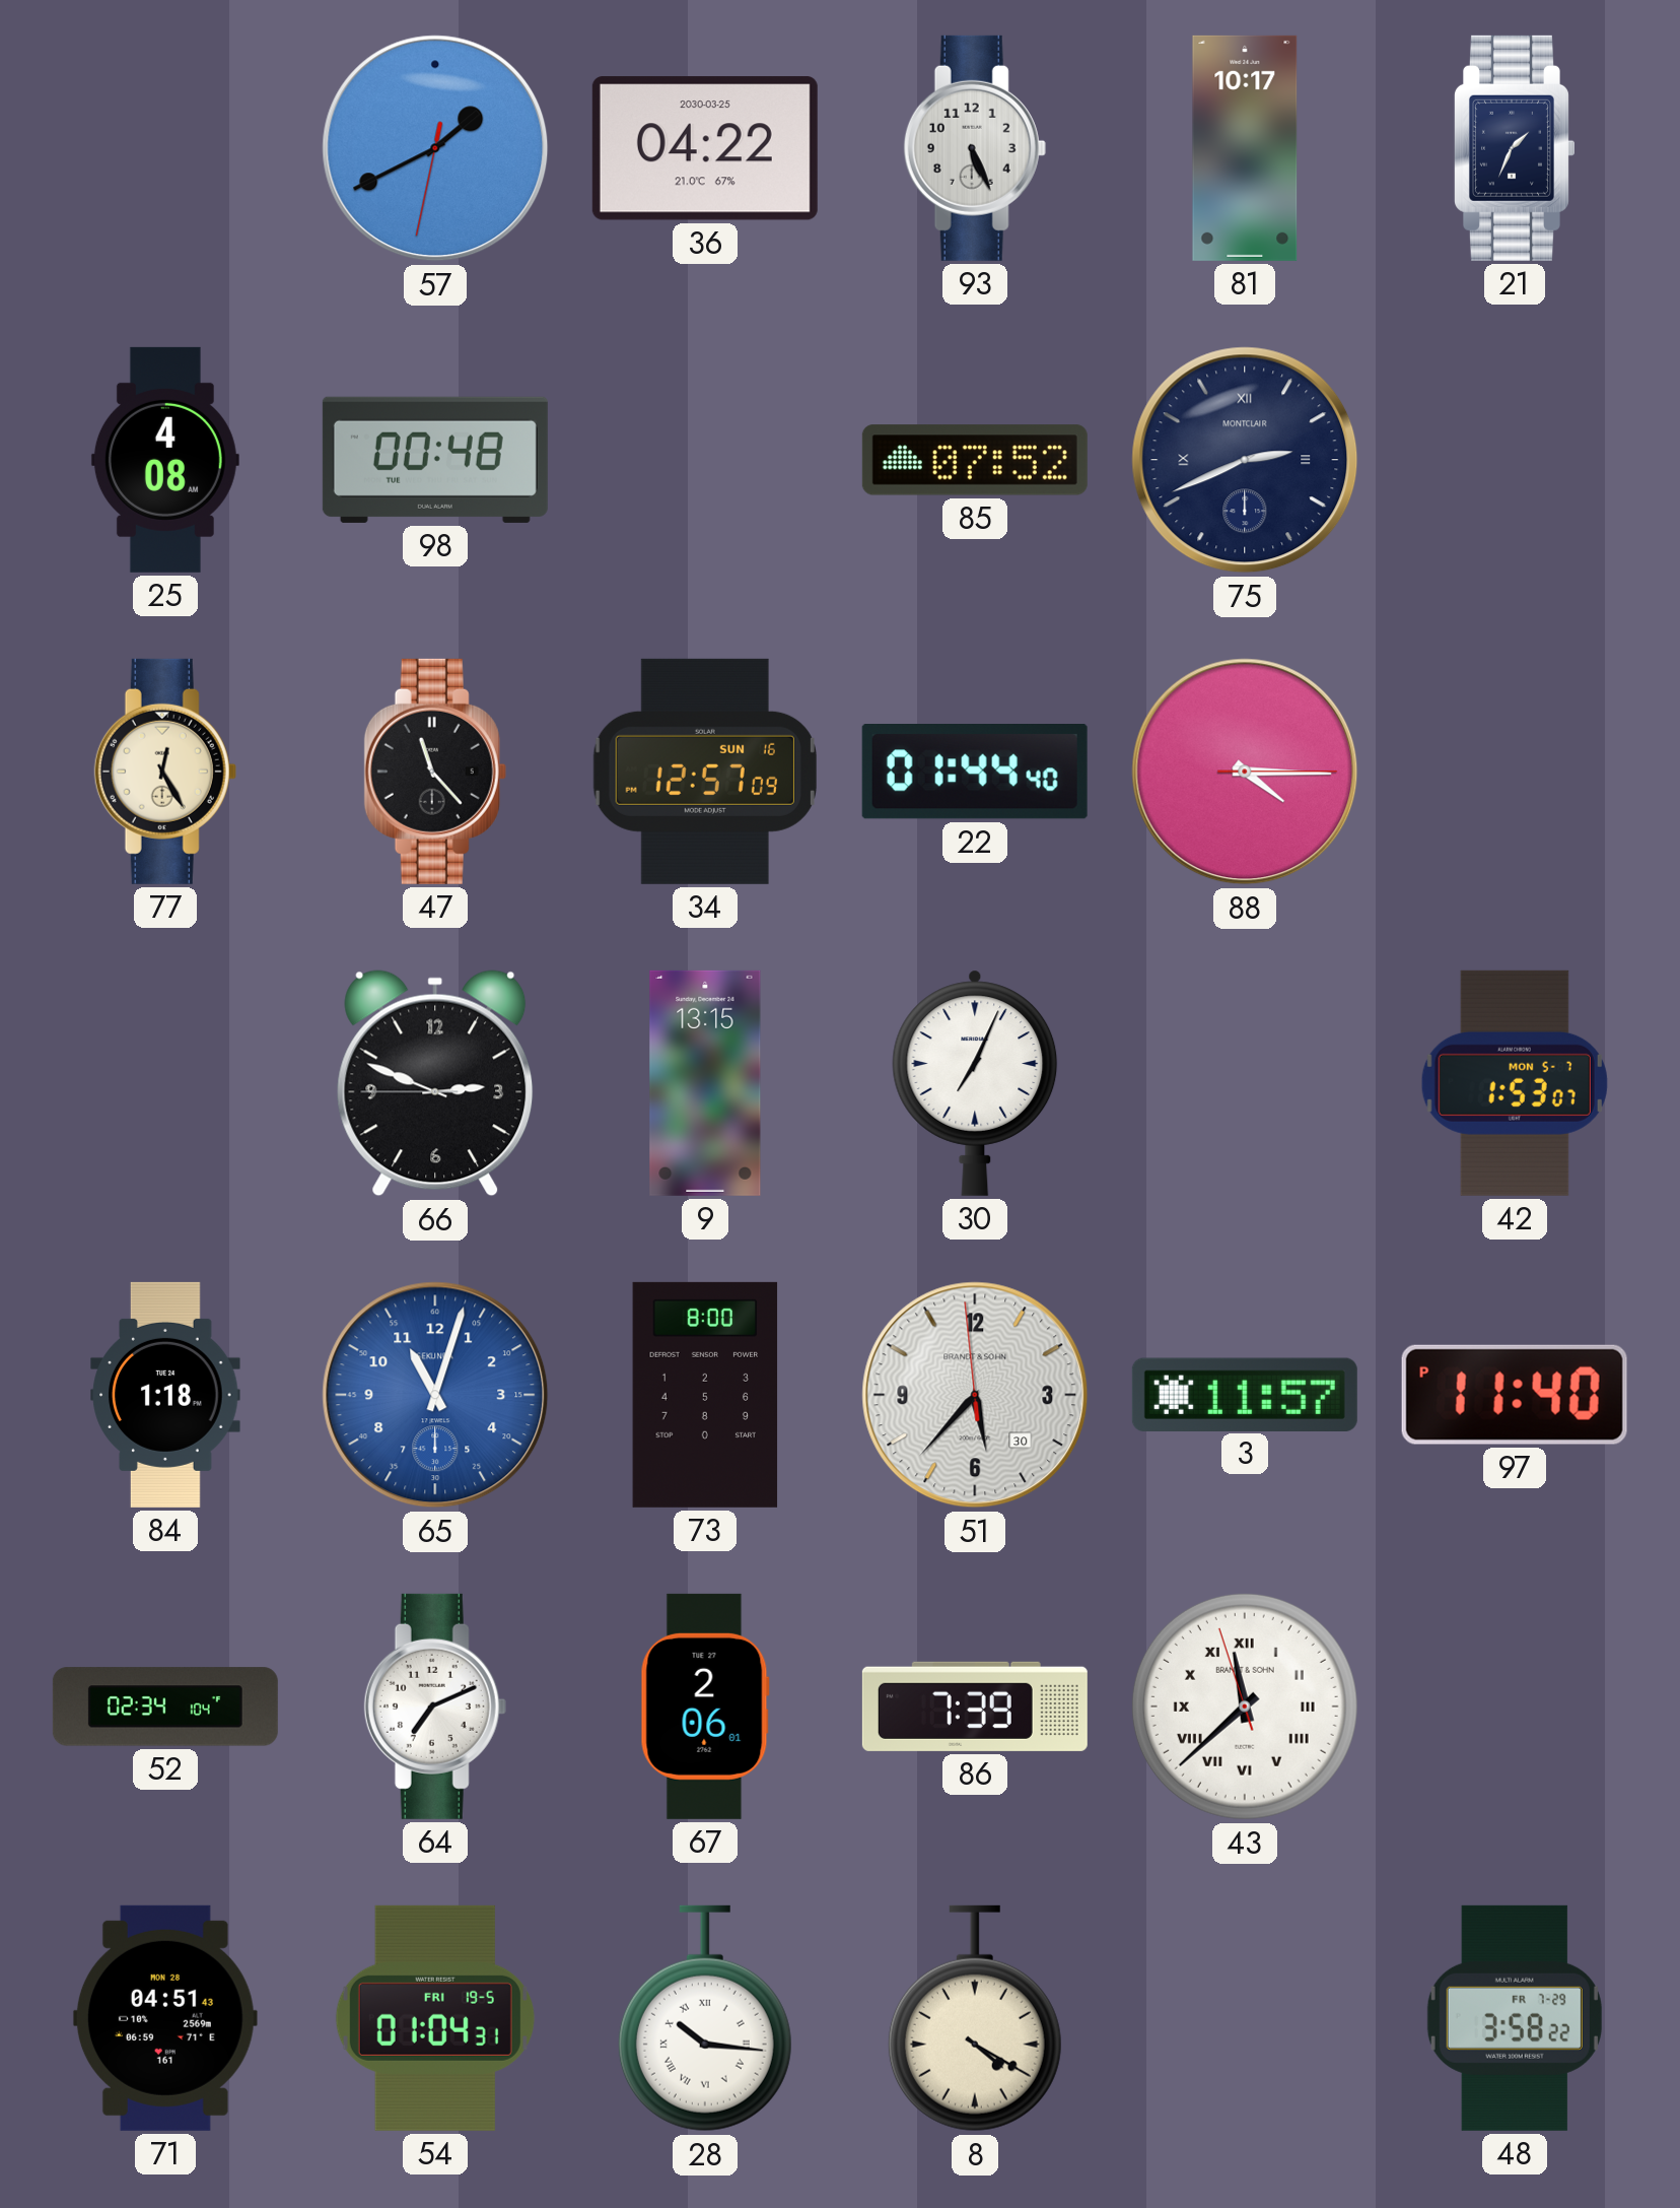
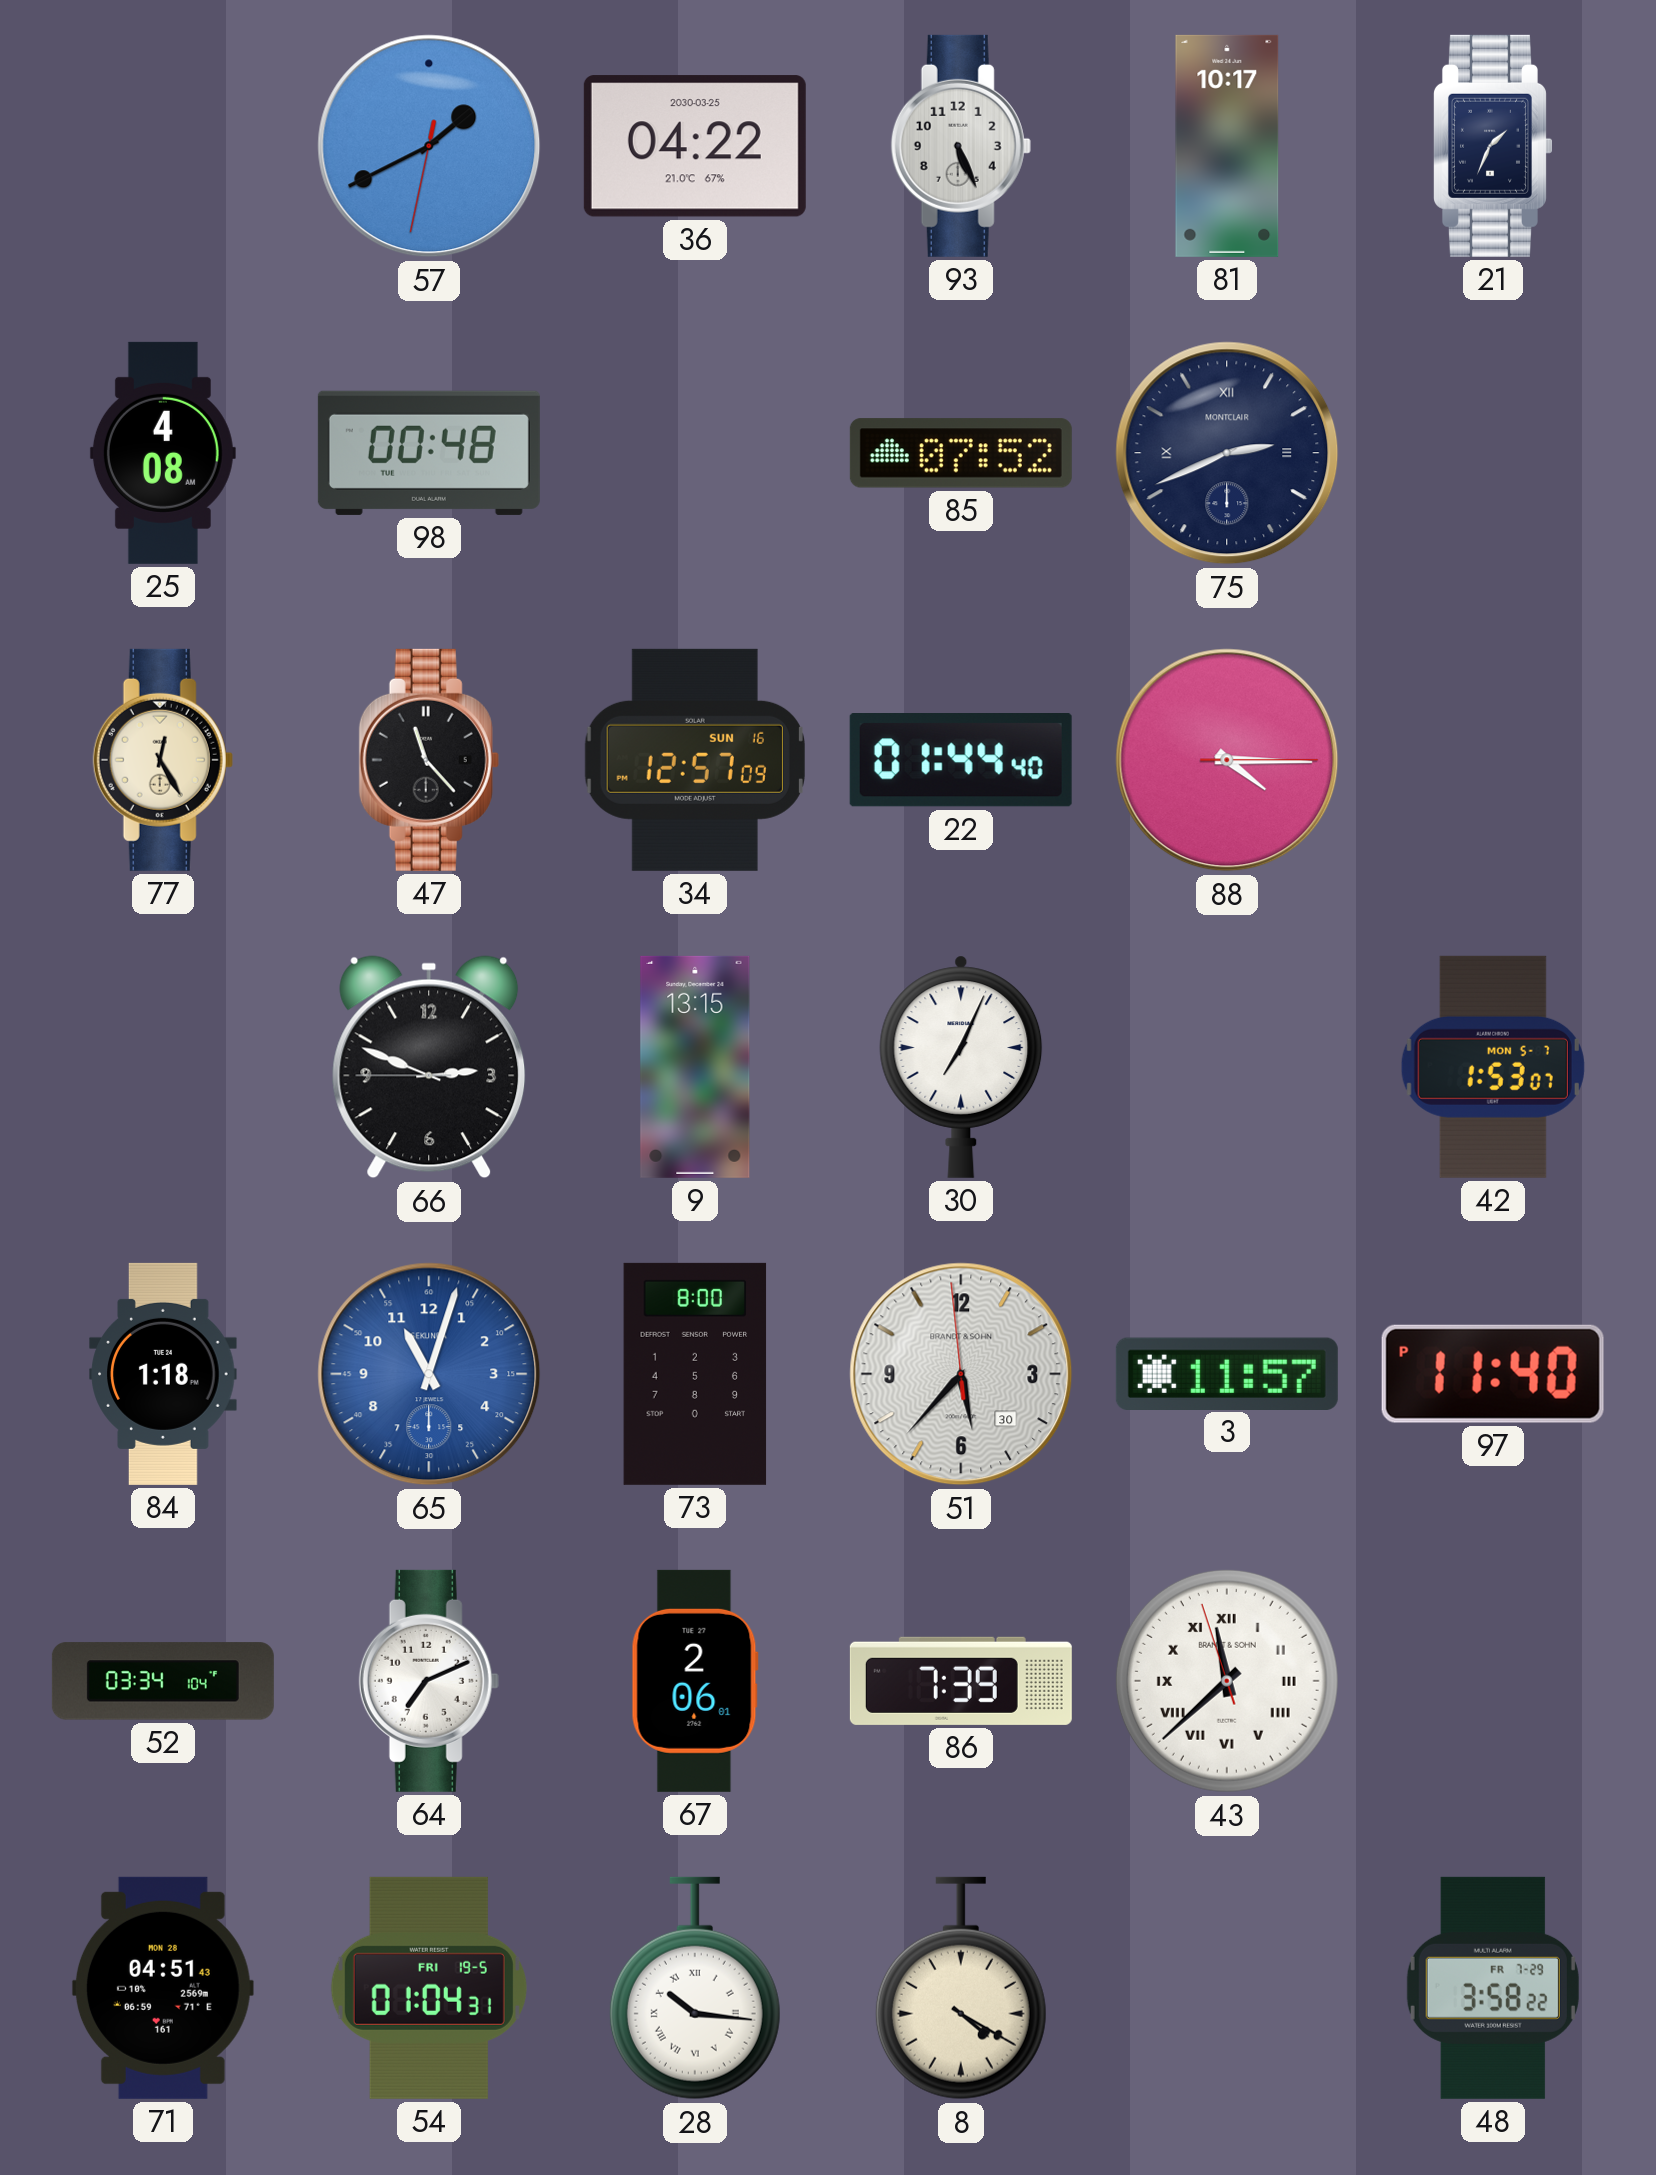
52: 02:34 -> 03:34 (163, 1681)
